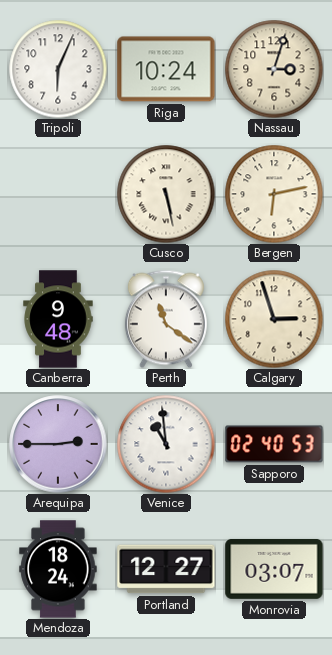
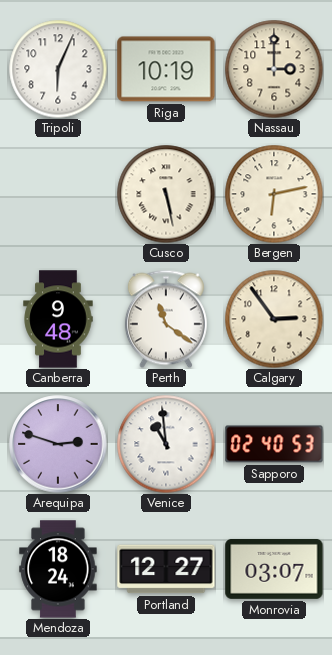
Riga: 10:24 -> 10:19 (166, 69)
Nassau: 3:03 -> 3:00 (274, 69)
Calgary: 2:57 -> 2:54 (274, 319)
Arequipa: 2:45 -> 2:48 (58, 444)
